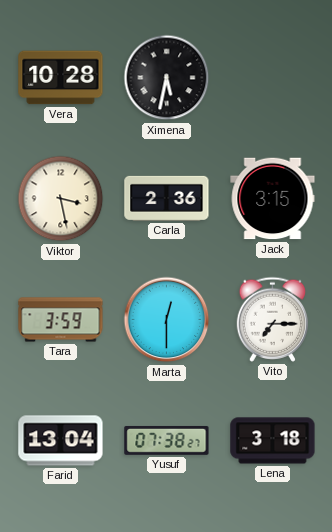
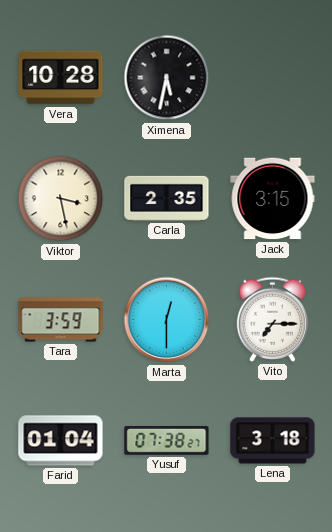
Carla: 2:36 -> 2:35 (167, 198)
Farid: 13:04 -> 01:04 (61, 441)
